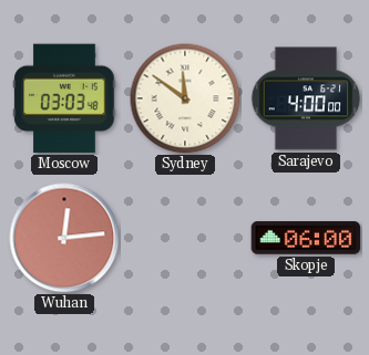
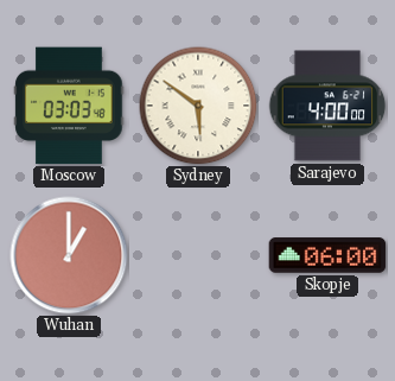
Sydney: 11:51 -> 5:51 (198, 106)
Wuhan: 12:14 -> 1:00 (69, 255)
